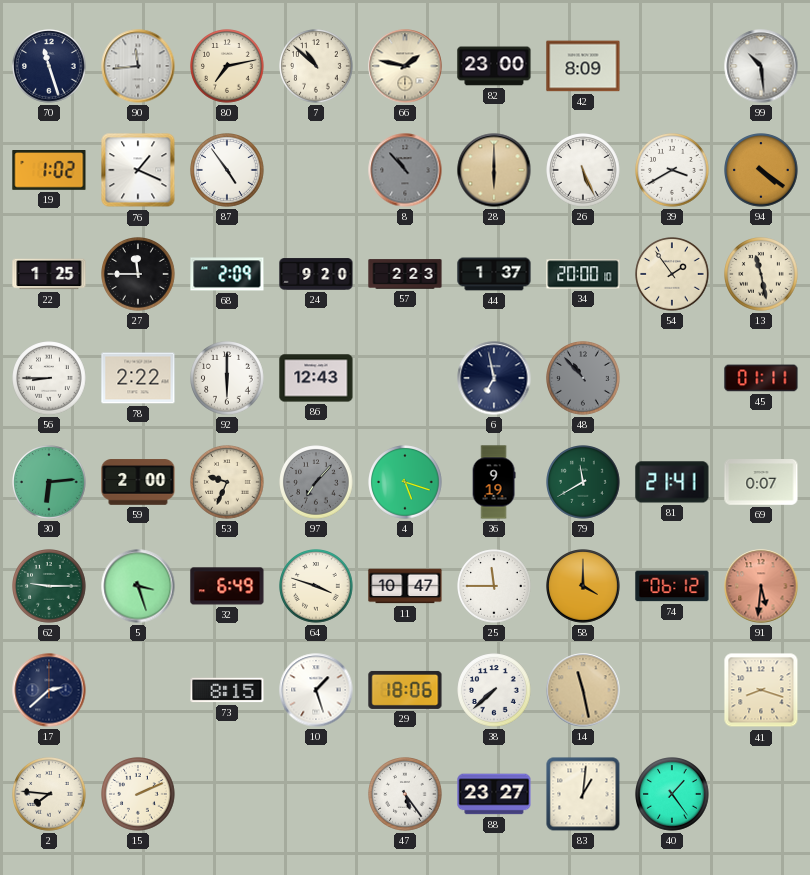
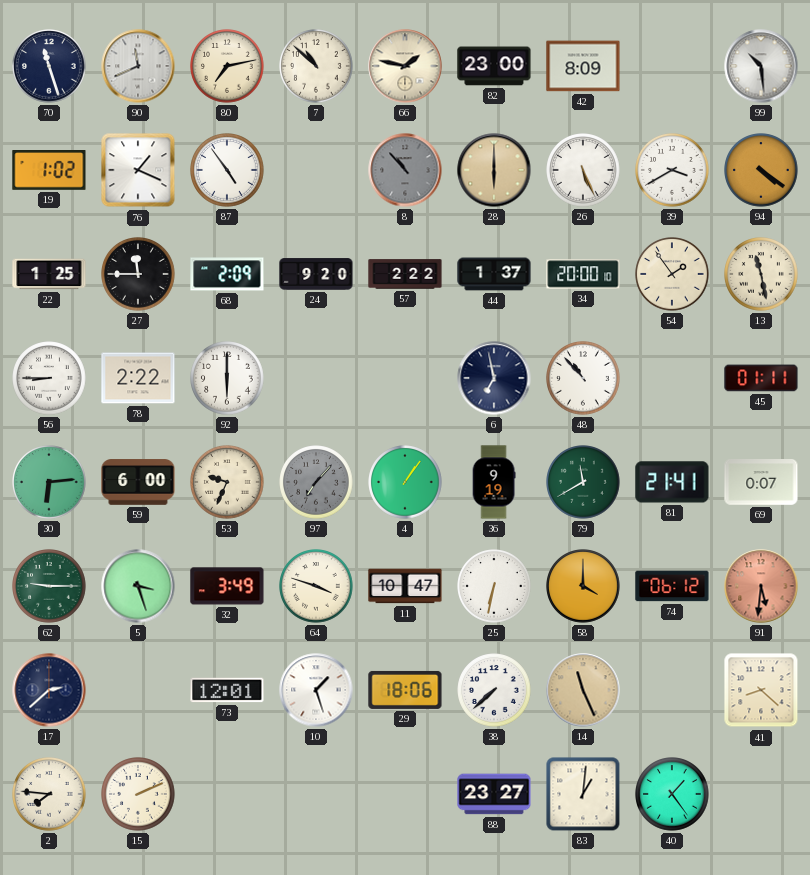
90: 11:44 -> 11:41 (138, 66)
57: 2:23 -> 2:22 (405, 274)
86: 12:43 -> none (316, 378)
48 dial: grey -> white (583, 378)
59: 2:00 -> 6:00 (138, 482)
4: 5:18 -> 1:06 (405, 482)
32: 6:49 -> 3:49 (227, 586)
25: 11:45 -> 6:32 (494, 586)
73: 8:15 -> 12:01 (227, 690)
14: 11:28 -> 11:26 (583, 690)
41: 8:18 -> 8:22 (761, 690)
47: 5:24 -> none (405, 794)
